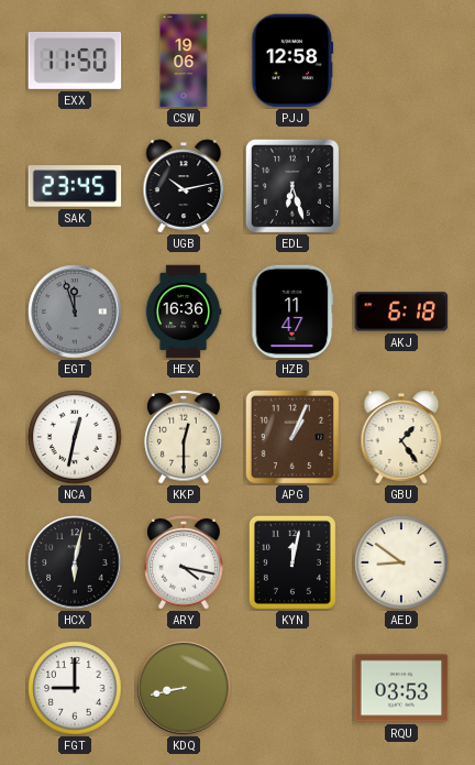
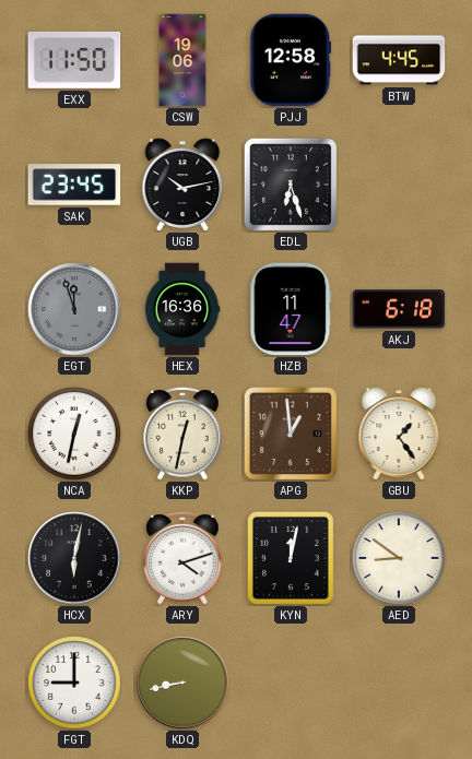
BTW: none -> 4:45 (399, 60)
KKP: 12:30 -> 12:32 (182, 435)
APG: 1:04 -> 12:59 (290, 432)
ARY: 4:17 -> 4:12 (182, 559)
RQU: 03:53 -> none (401, 688)
